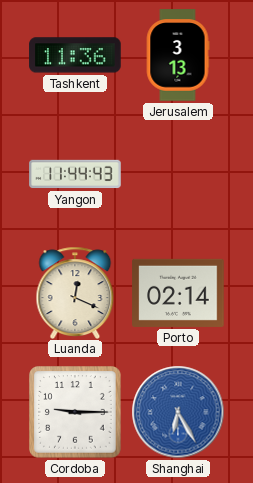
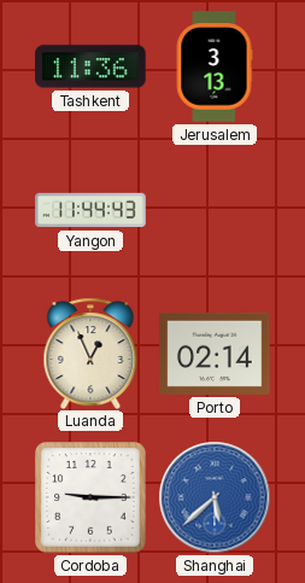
Luanda: 12:19 -> 12:56 (90, 352)
Shanghai: 6:25 -> 5:38 (215, 497)
